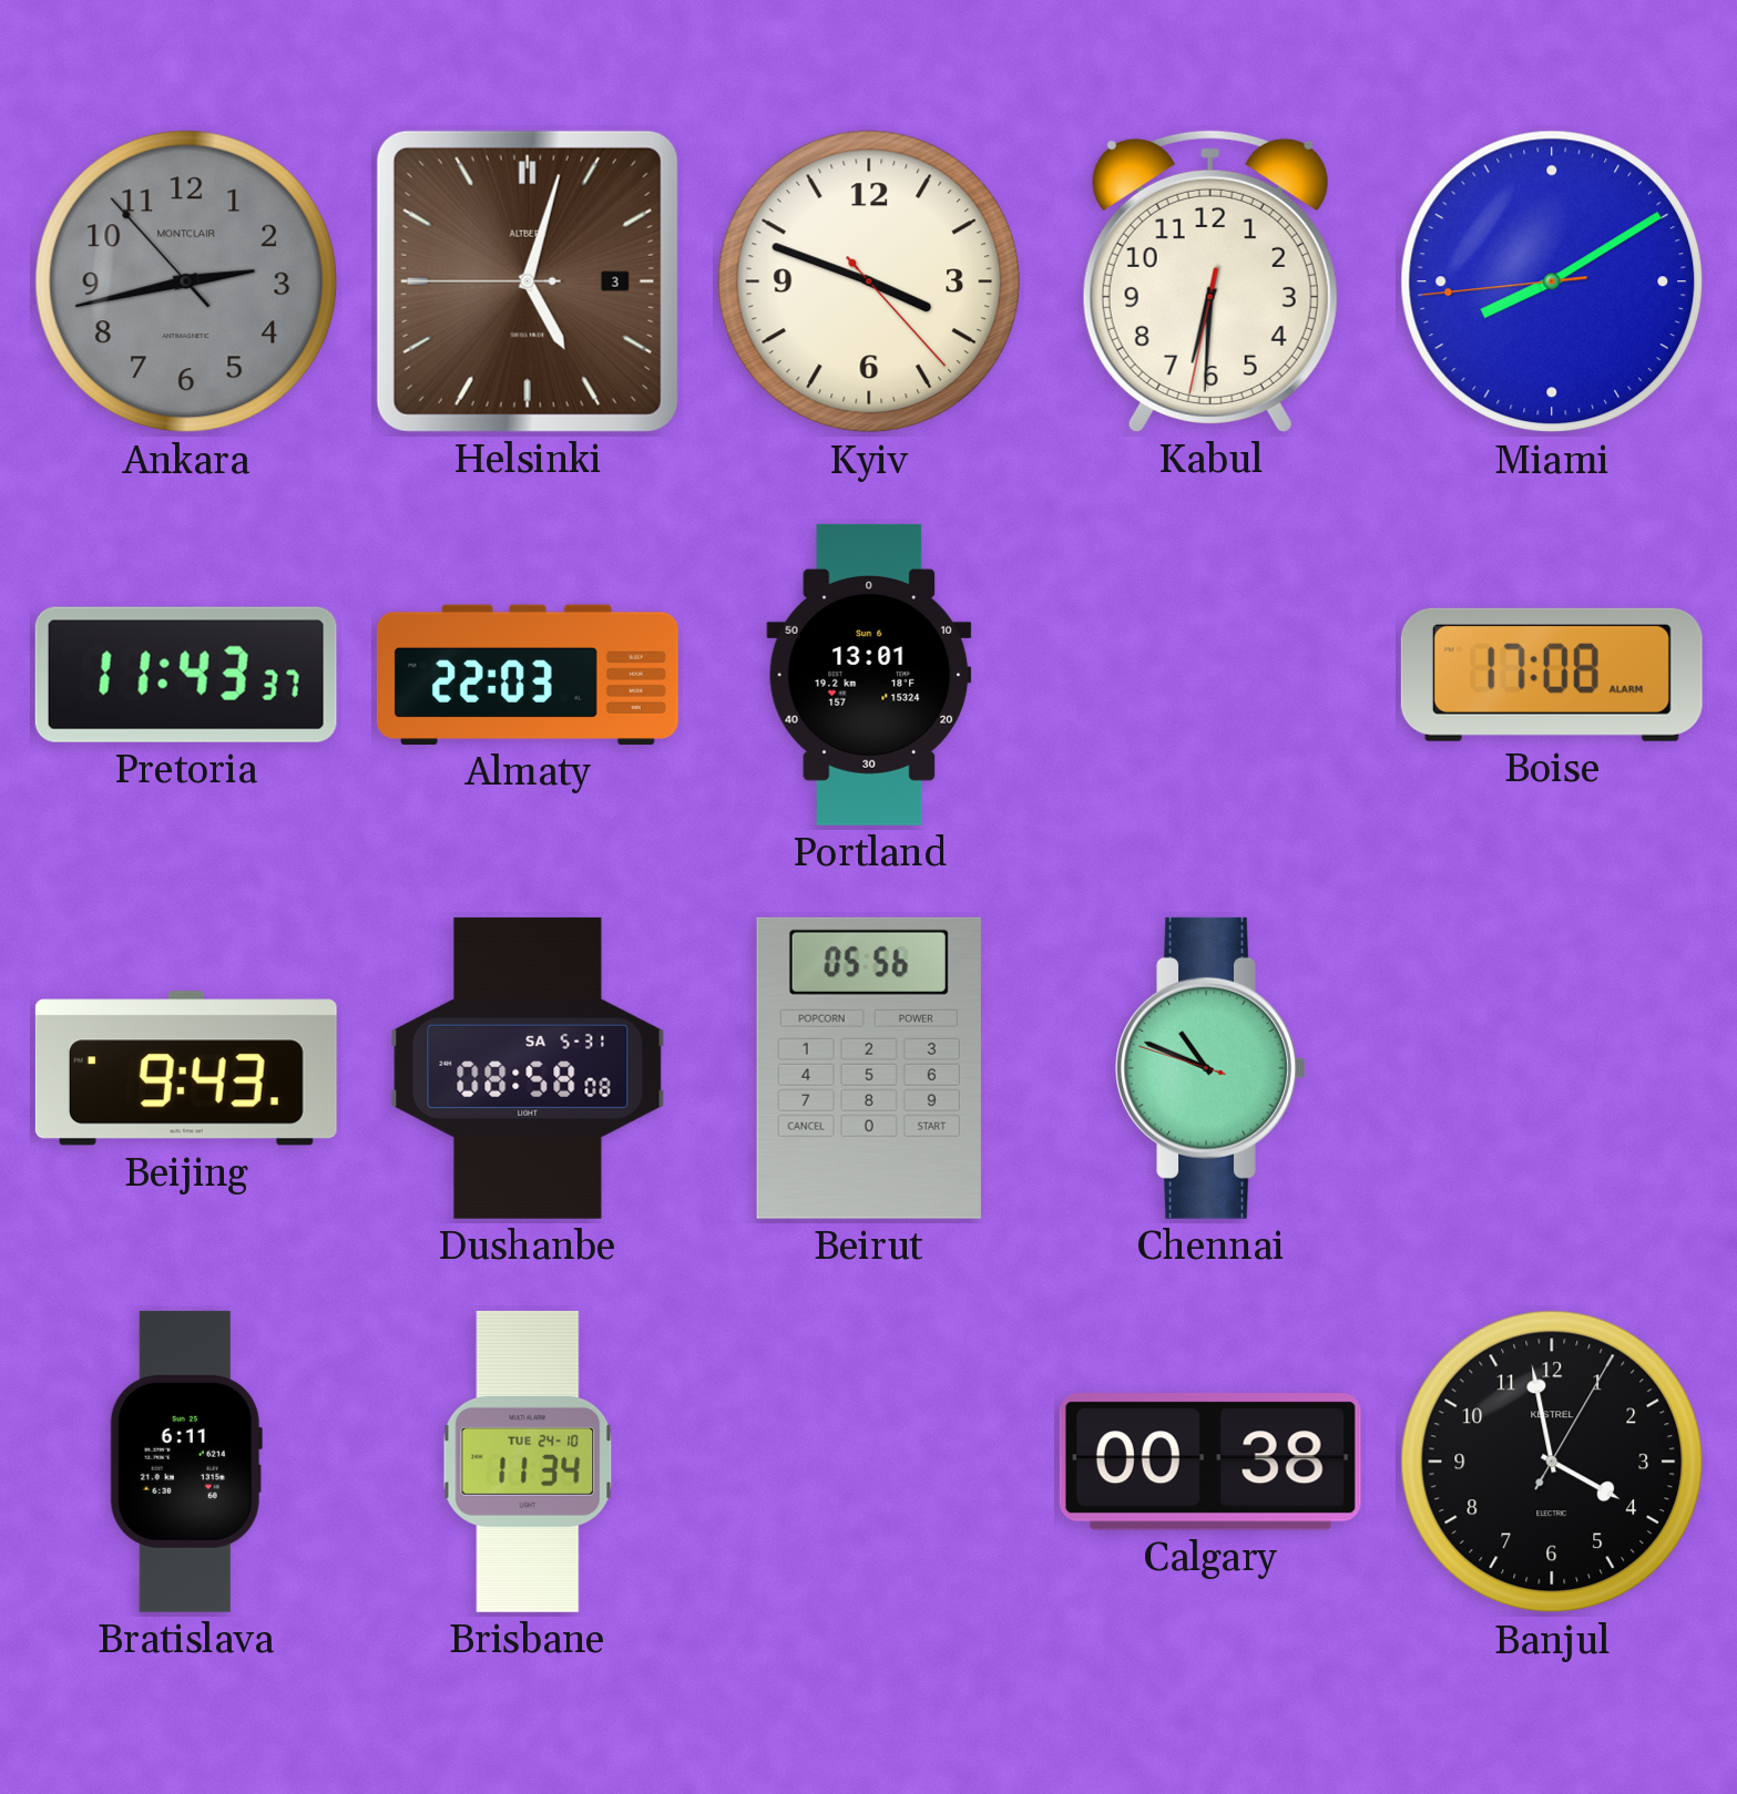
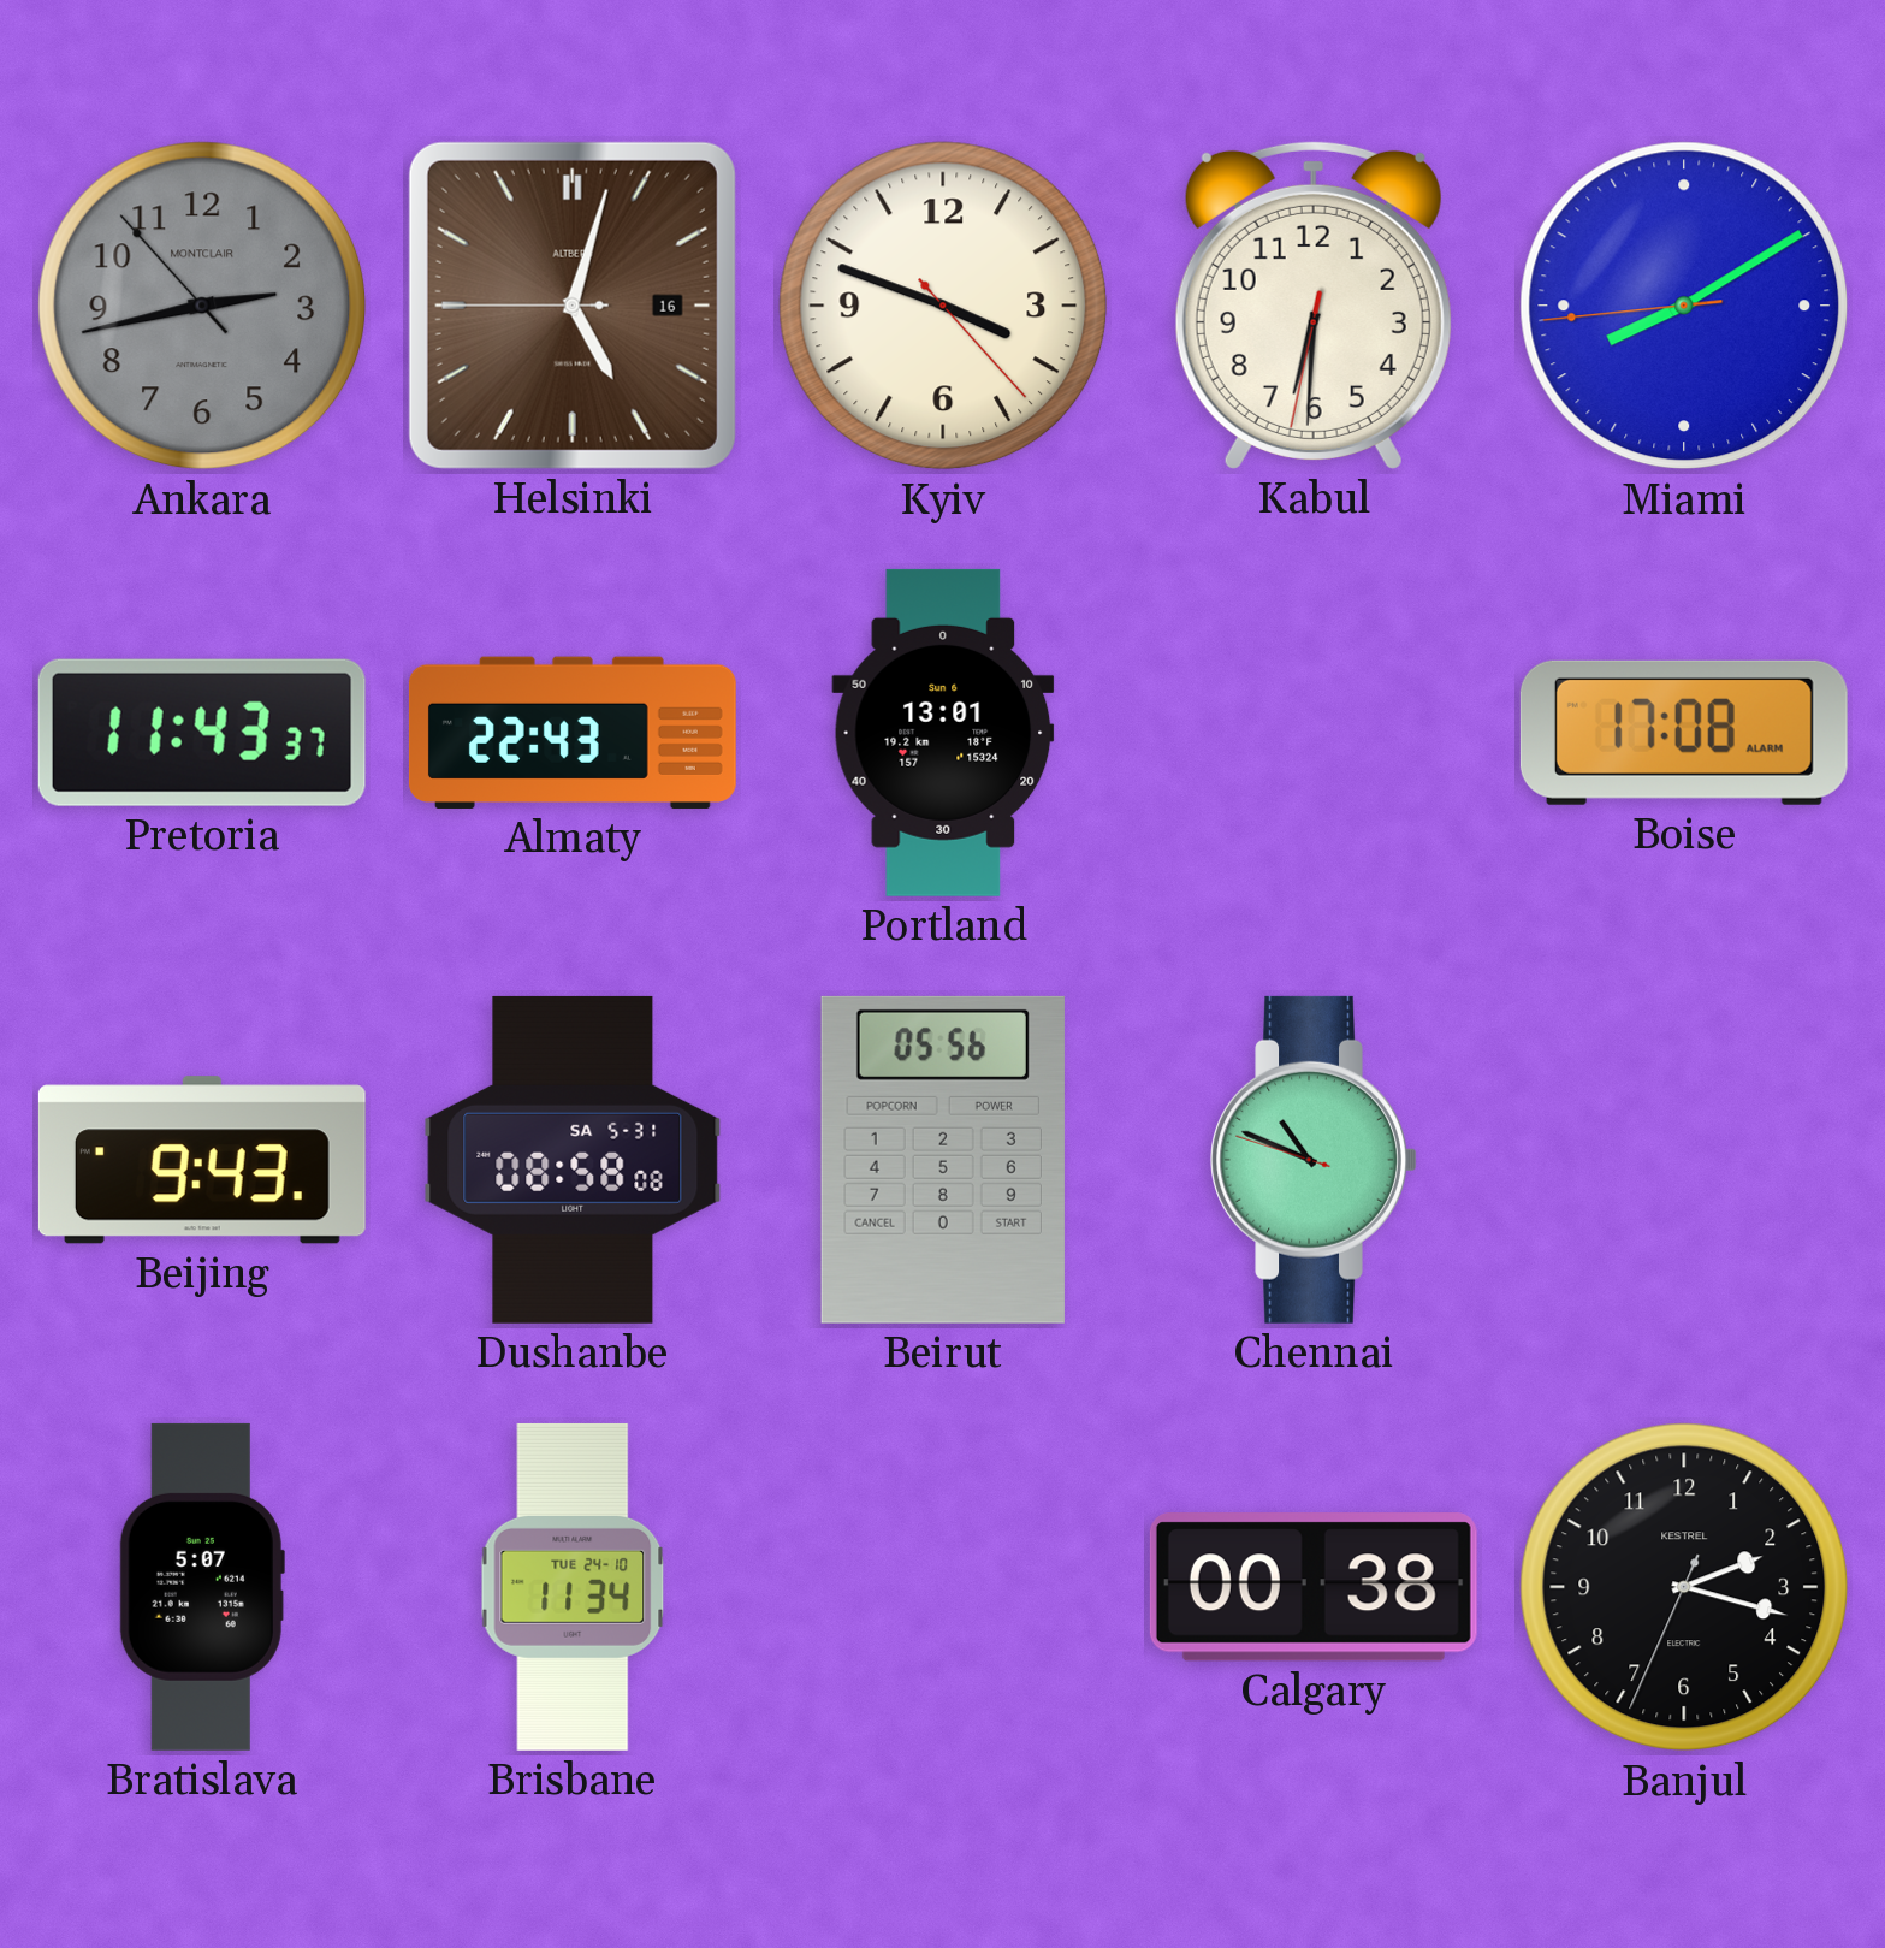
Helsinki date: 3 -> 16 (573, 306)
Almaty: 22:03 -> 22:43 (573, 733)
Bratislava: 6:11 -> 5:07 (202, 1587)
Banjul: 3:58 -> 2:17 (1684, 1587)
